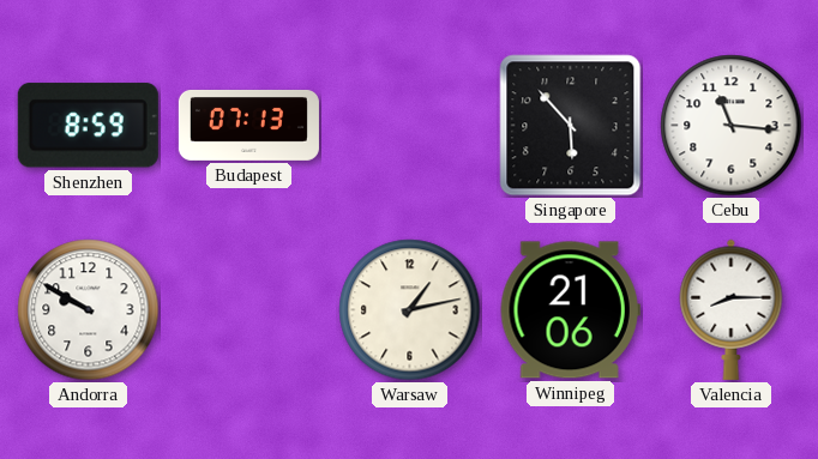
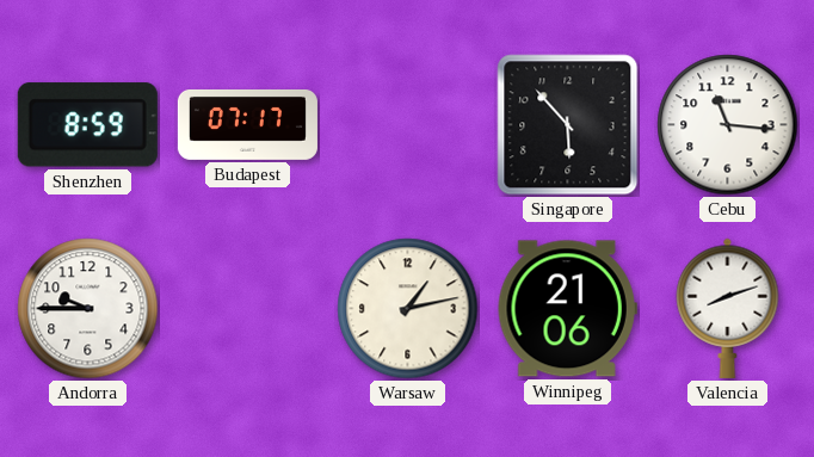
Budapest: 07:13 -> 07:17 (247, 124)
Andorra: 9:50 -> 9:45 (88, 309)
Valencia: 8:15 -> 8:12 (728, 308)
